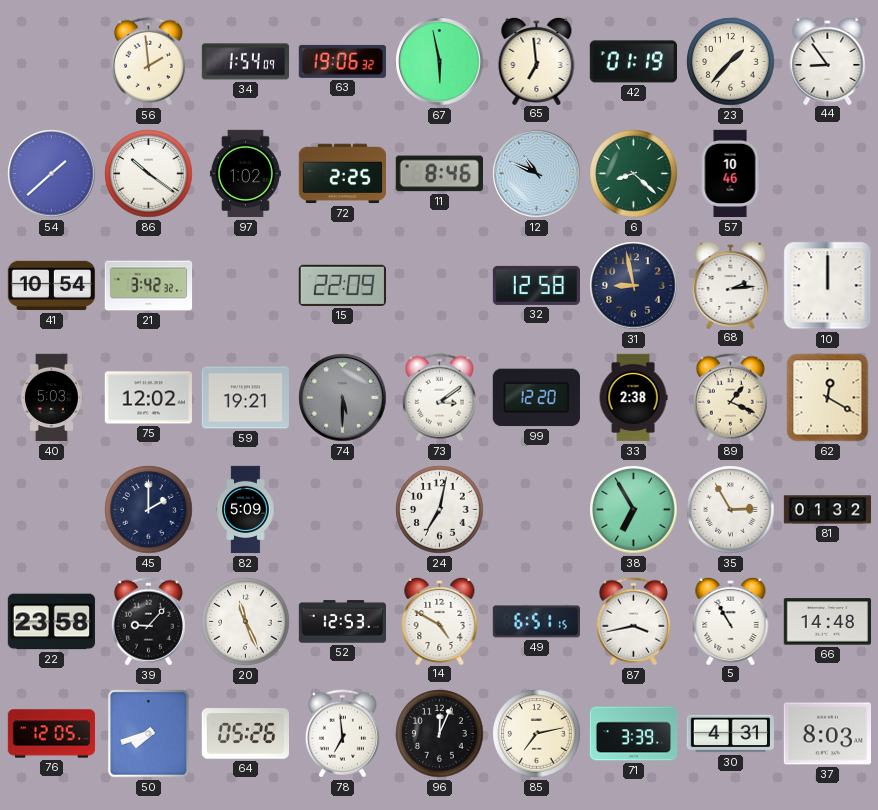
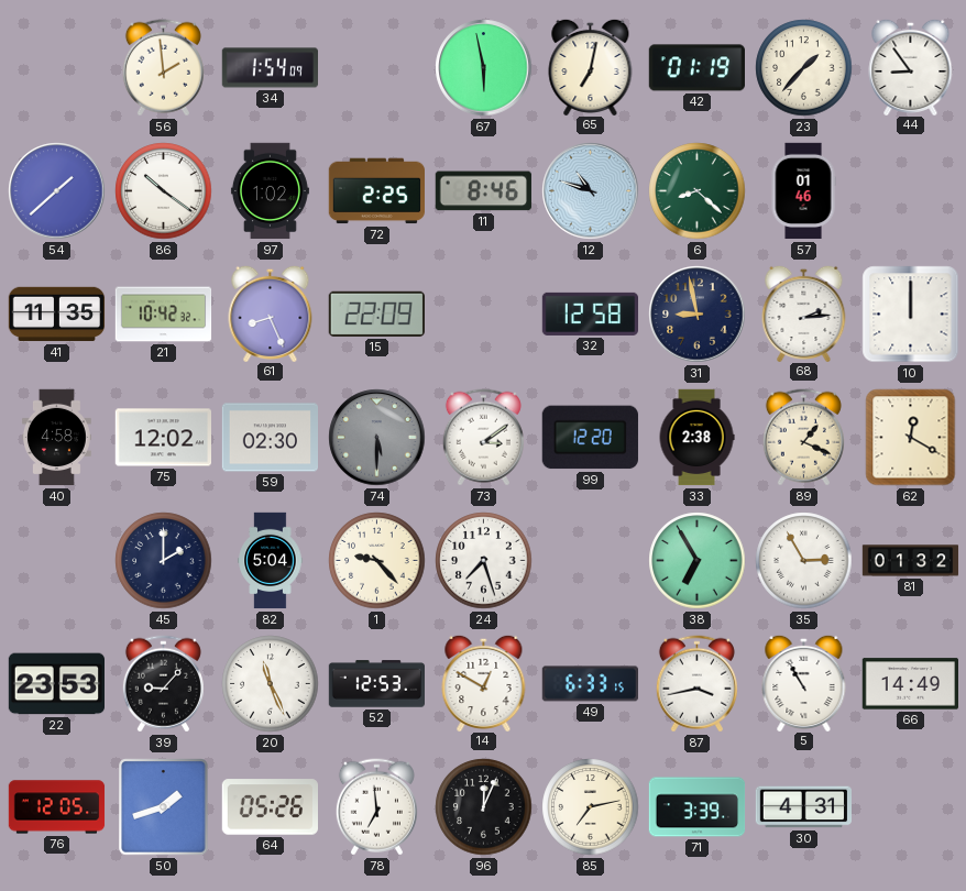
63: 19:06 -> none (342, 61)
65: 6:59 -> 7:02 (591, 66)
12: 10:49 -> 10:48 (591, 191)
57: 10:46 -> 01:46 (803, 191)
41: 10:54 -> 11:35 (57, 315)
21: 3:42 -> 10:42 (164, 315)
61: none -> 8:26 (271, 312)
40: 5:03 -> 4:58 (56, 438)
59: 19:21 -> 02:30 (270, 438)
82: 5:09 -> 5:04 (271, 561)
1: none -> 9:23 (377, 561)
24: 7:02 -> 7:27 (484, 561)
22: 23:58 -> 23:53 (56, 684)
14: 4:50 -> 12:50 (484, 682)
49: 6:51 -> 6:33 (590, 684)
66: 14:48 -> 14:49 (910, 684)
50: 7:42 -> 1:42 (164, 807)
37: 8:03 -> none (827, 734)
